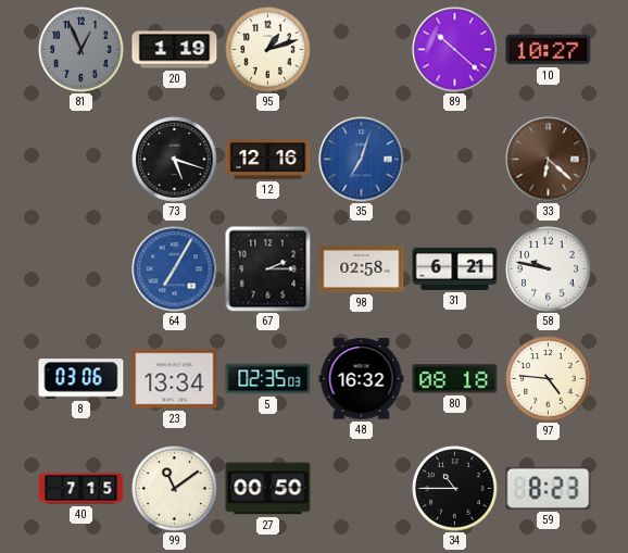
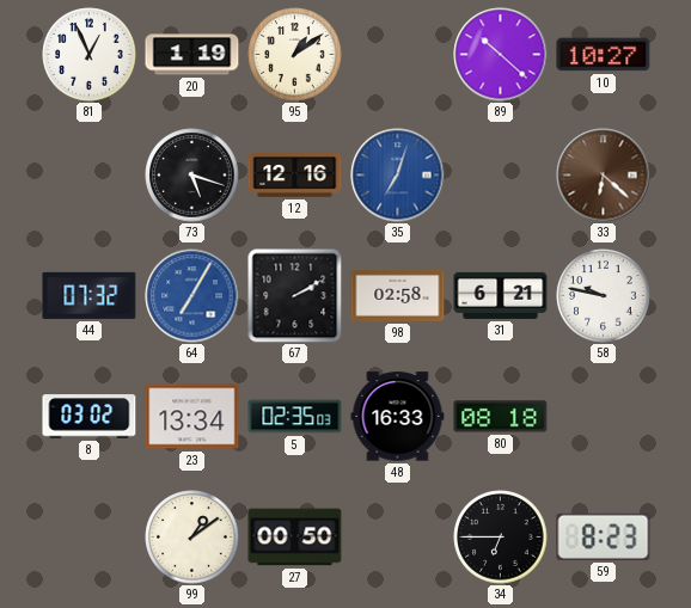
81 dial: grey -> white (90, 55)
95: 1:12 -> 1:09 (295, 55)
44: none -> 07:32 (90, 295)
67: 2:15 -> 2:10 (295, 296)
8: 03:06 -> 03:02 (90, 417)
48: 16:32 -> 16:33 (398, 417)
97: 4:46 -> none (549, 379)
40: 7:15 -> none (81, 489)
99: 11:09 -> 1:09 (192, 538)
34: 10:45 -> 6:45 (501, 538)
